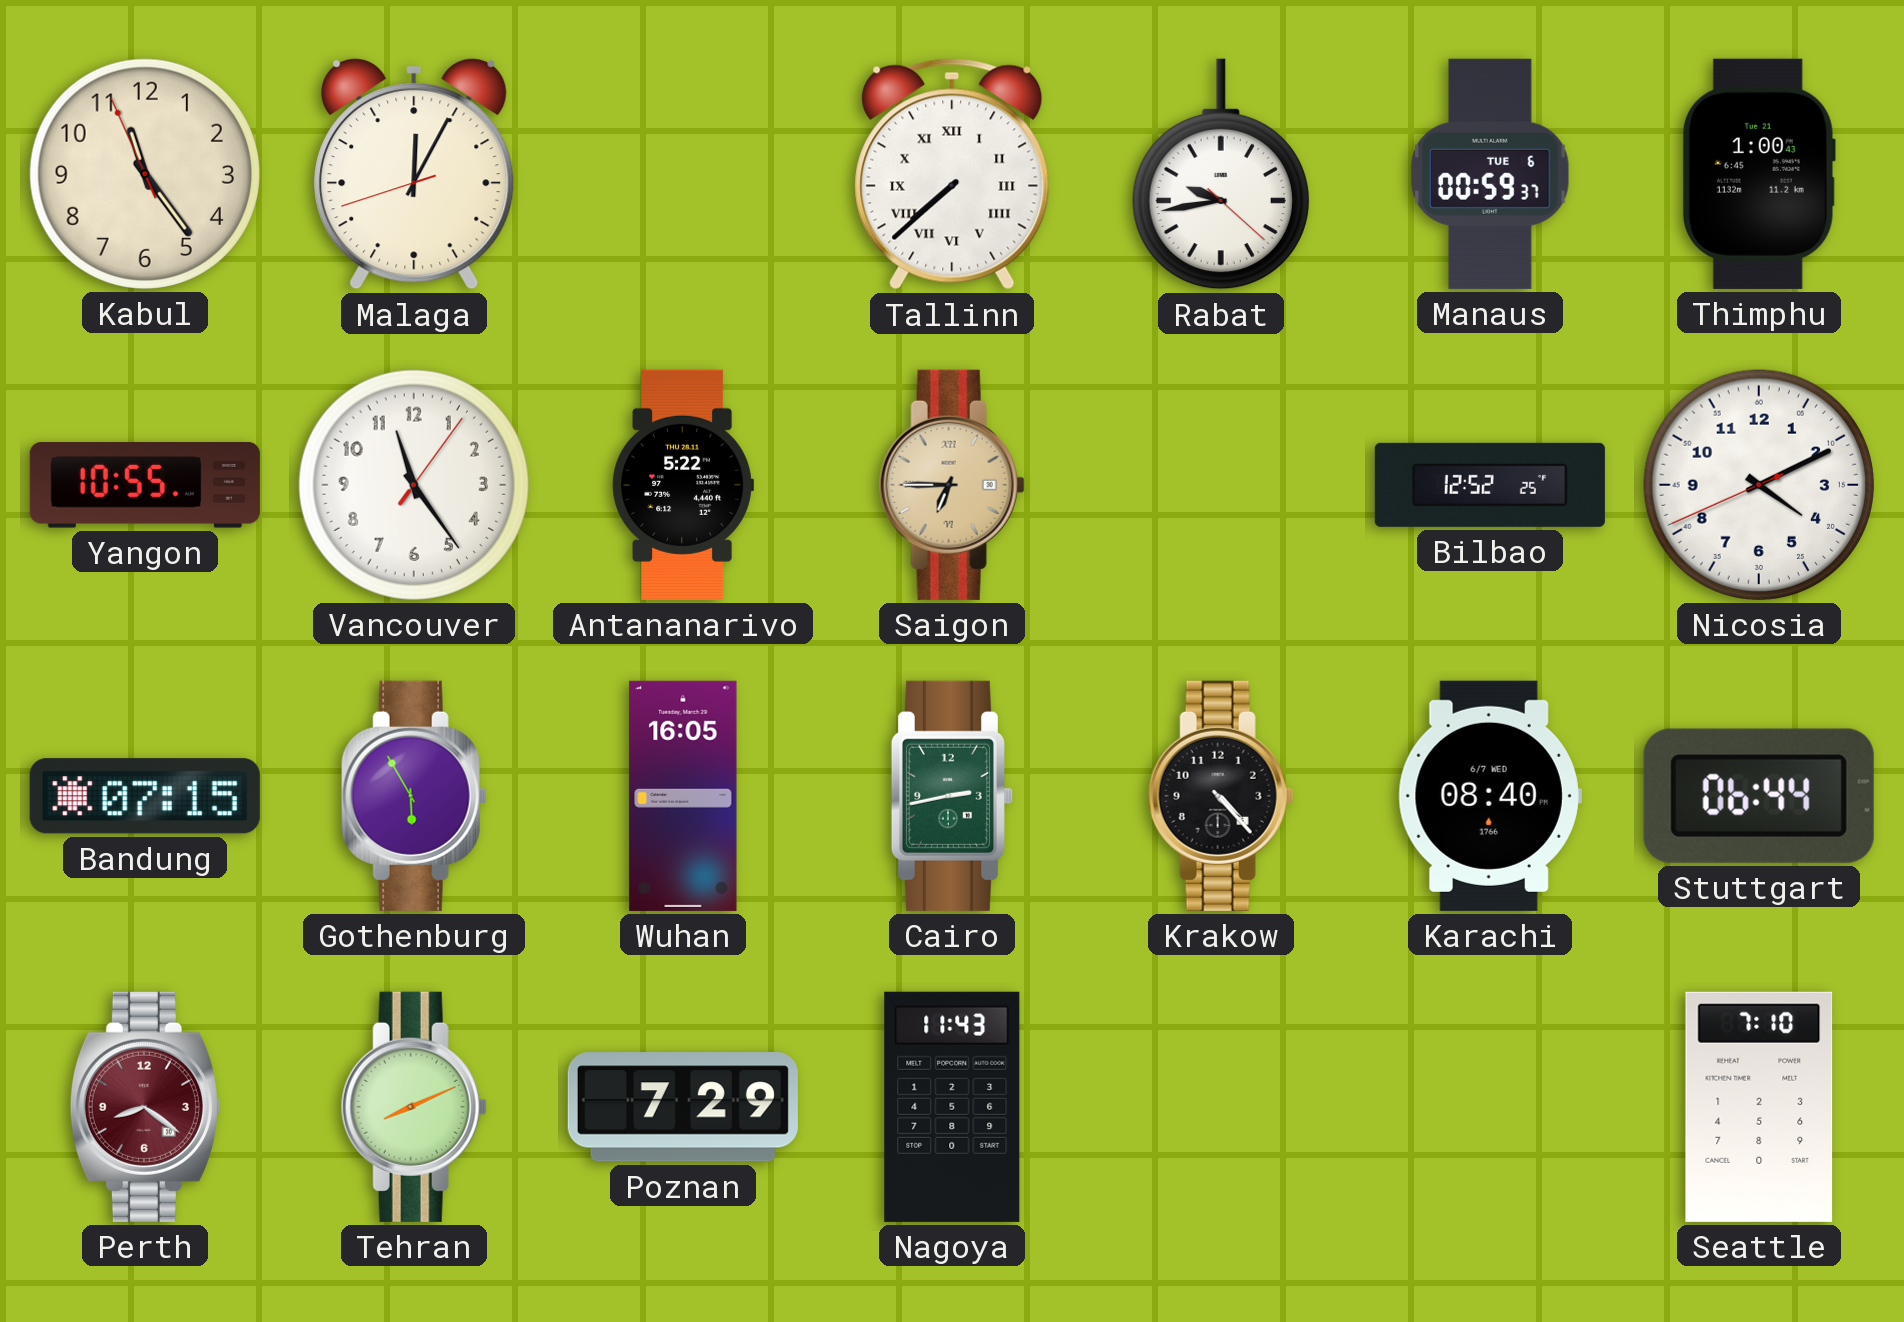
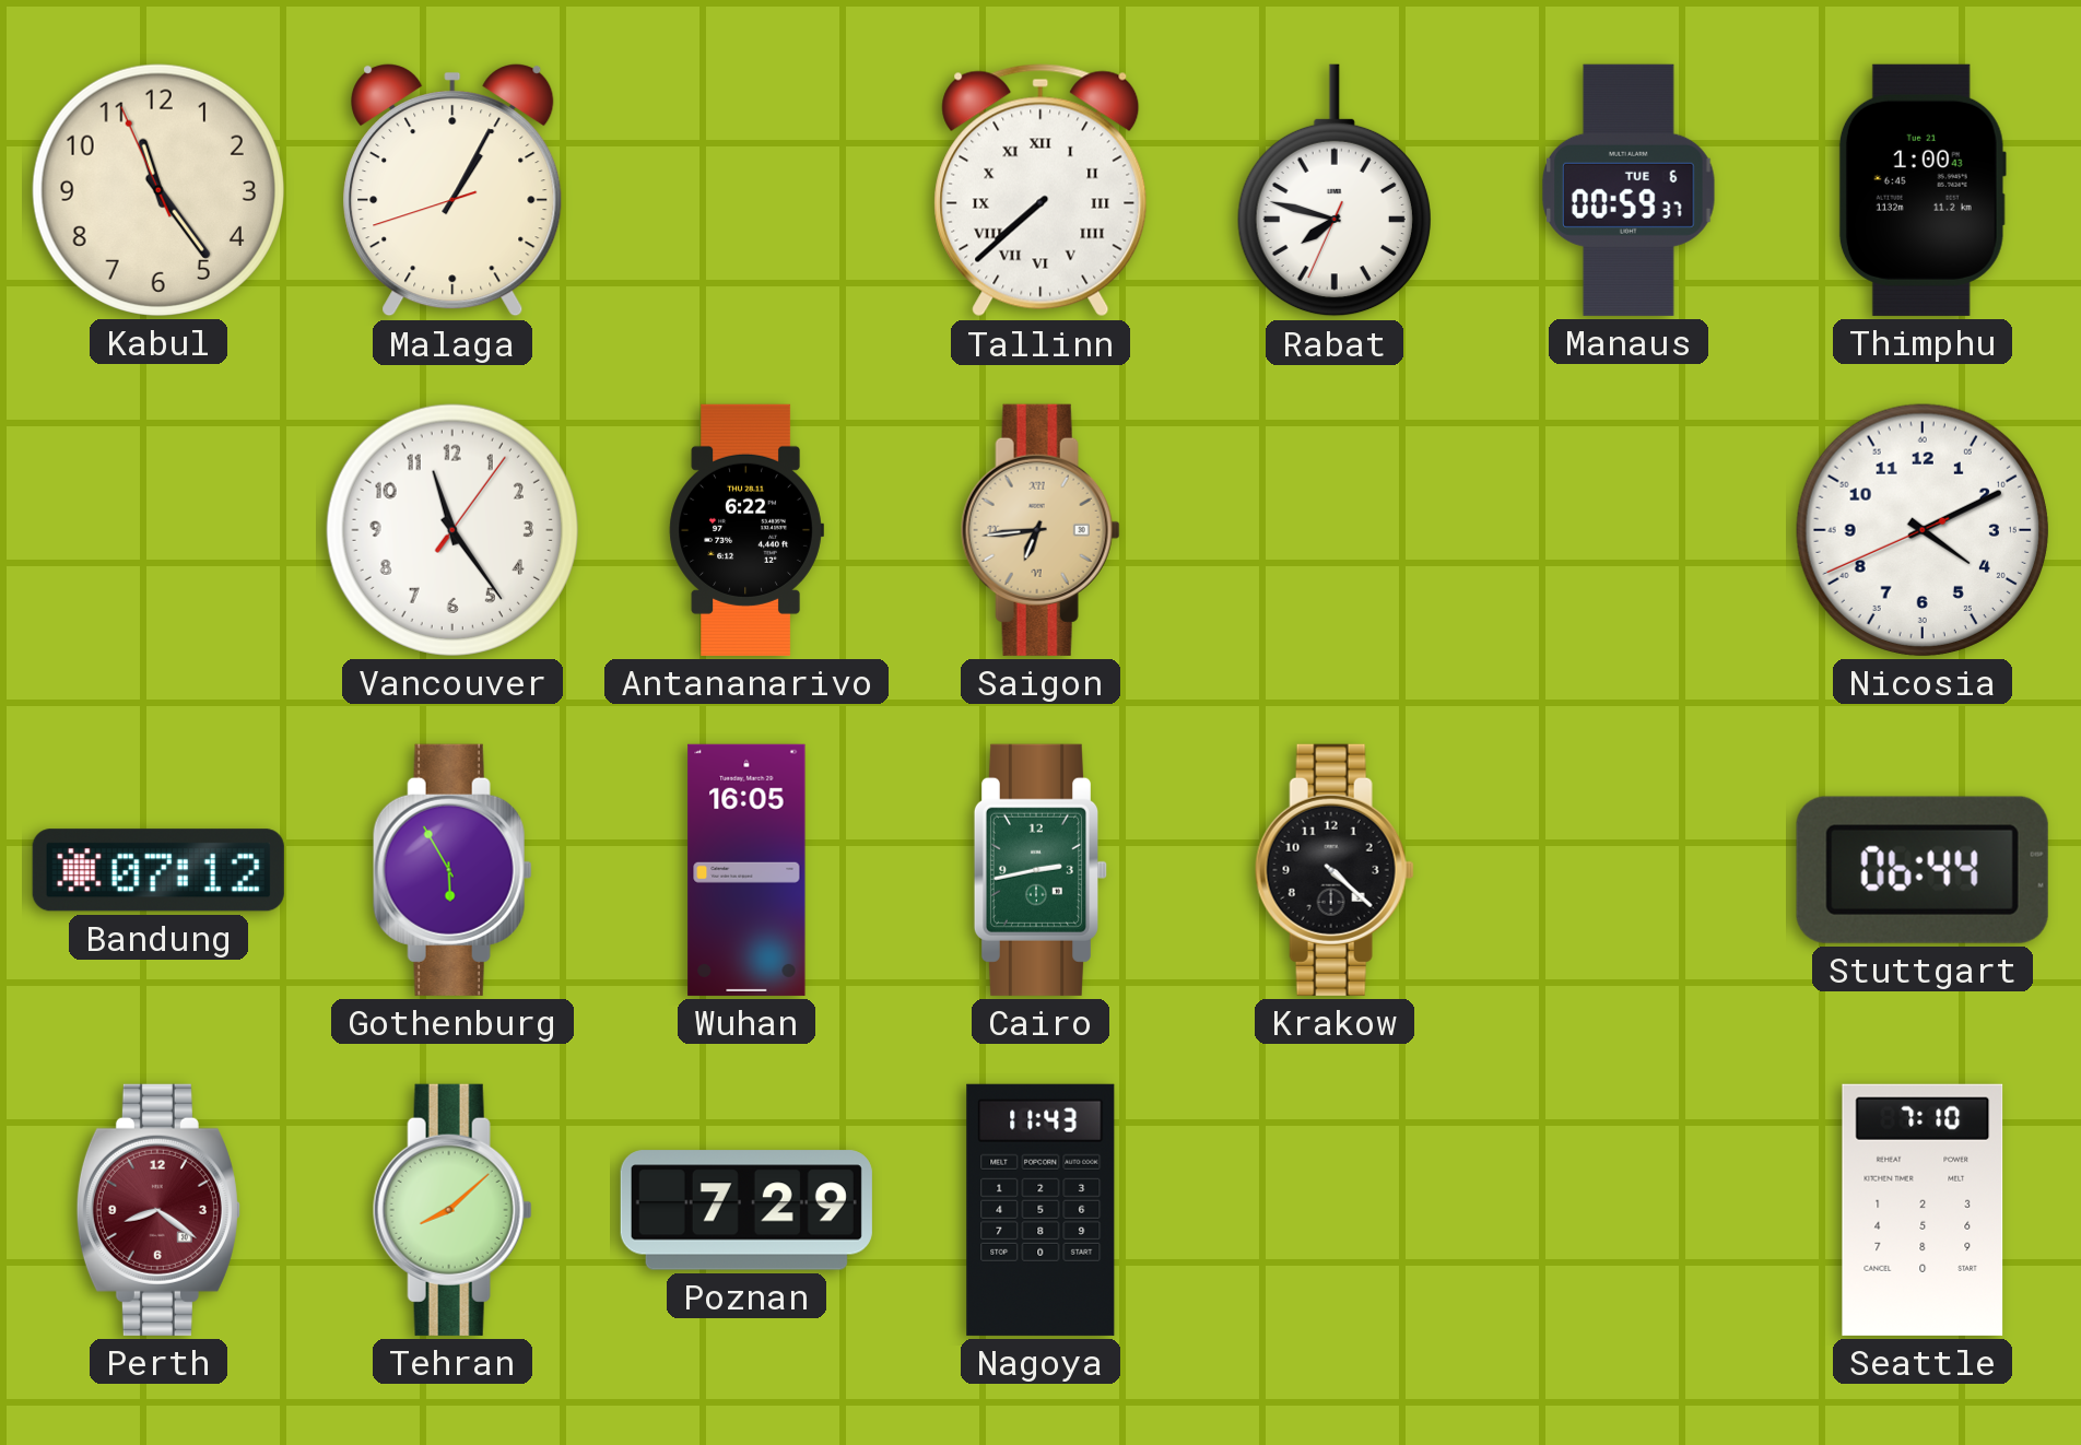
Malaga: 12:04 -> 1:04 (452, 190)
Rabat: 9:43 -> 7:47 (1335, 190)
Yangon: 10:55 -> none (145, 485)
Antananarivo: 5:22 -> 6:22 (746, 530)
Saigon: 6:45 -> 6:44 (1040, 530)
Bilbao: 12:52 -> none (1490, 485)
Bandung: 07:15 -> 07:12 (158, 870)
Krakow: 4:23 -> 4:22 (1335, 870)
Karachi: 08:40 -> none (1490, 796)
Tehran: 8:11 -> 8:08 (452, 1210)
